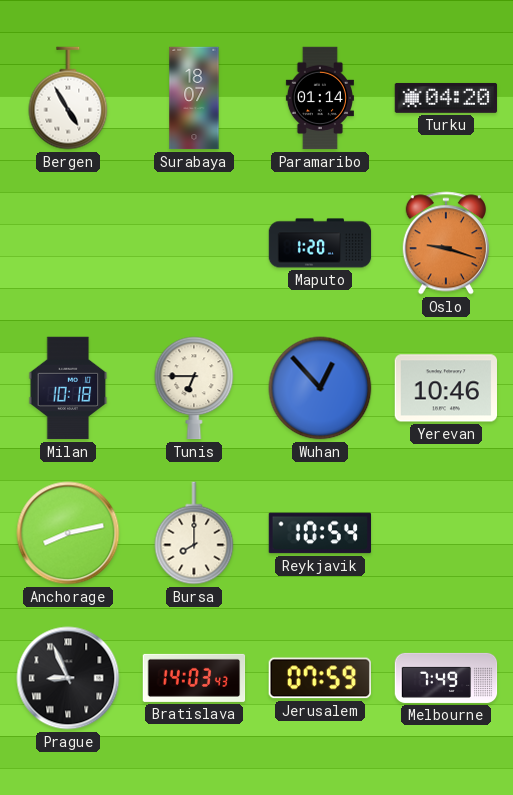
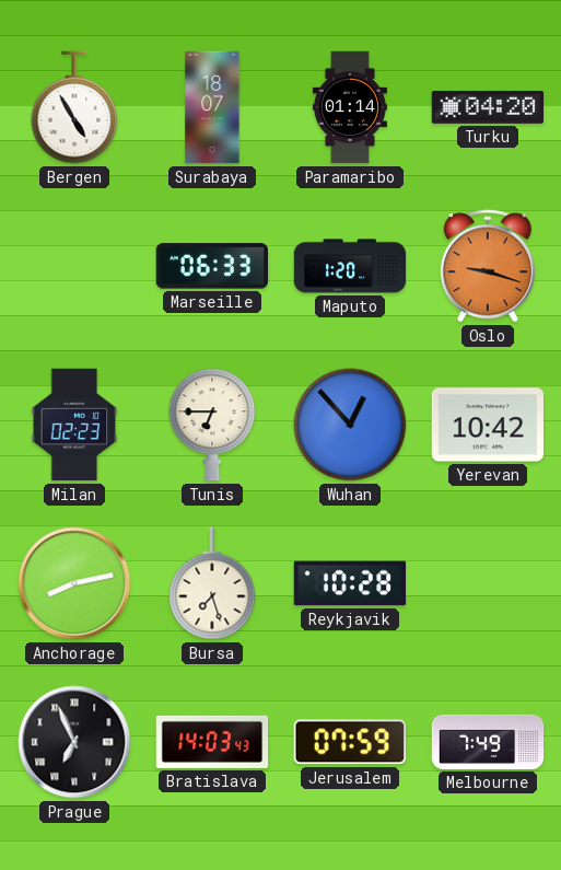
Marseille: none -> 06:33 (211, 266)
Milan: 10:18 -> 02:23 (74, 425)
Yerevan: 10:46 -> 10:42 (488, 425)
Bursa: 8:00 -> 7:27 (212, 583)
Reykjavik: 10:54 -> 10:28 (350, 583)
Prague: 8:56 -> 6:56 (74, 742)
